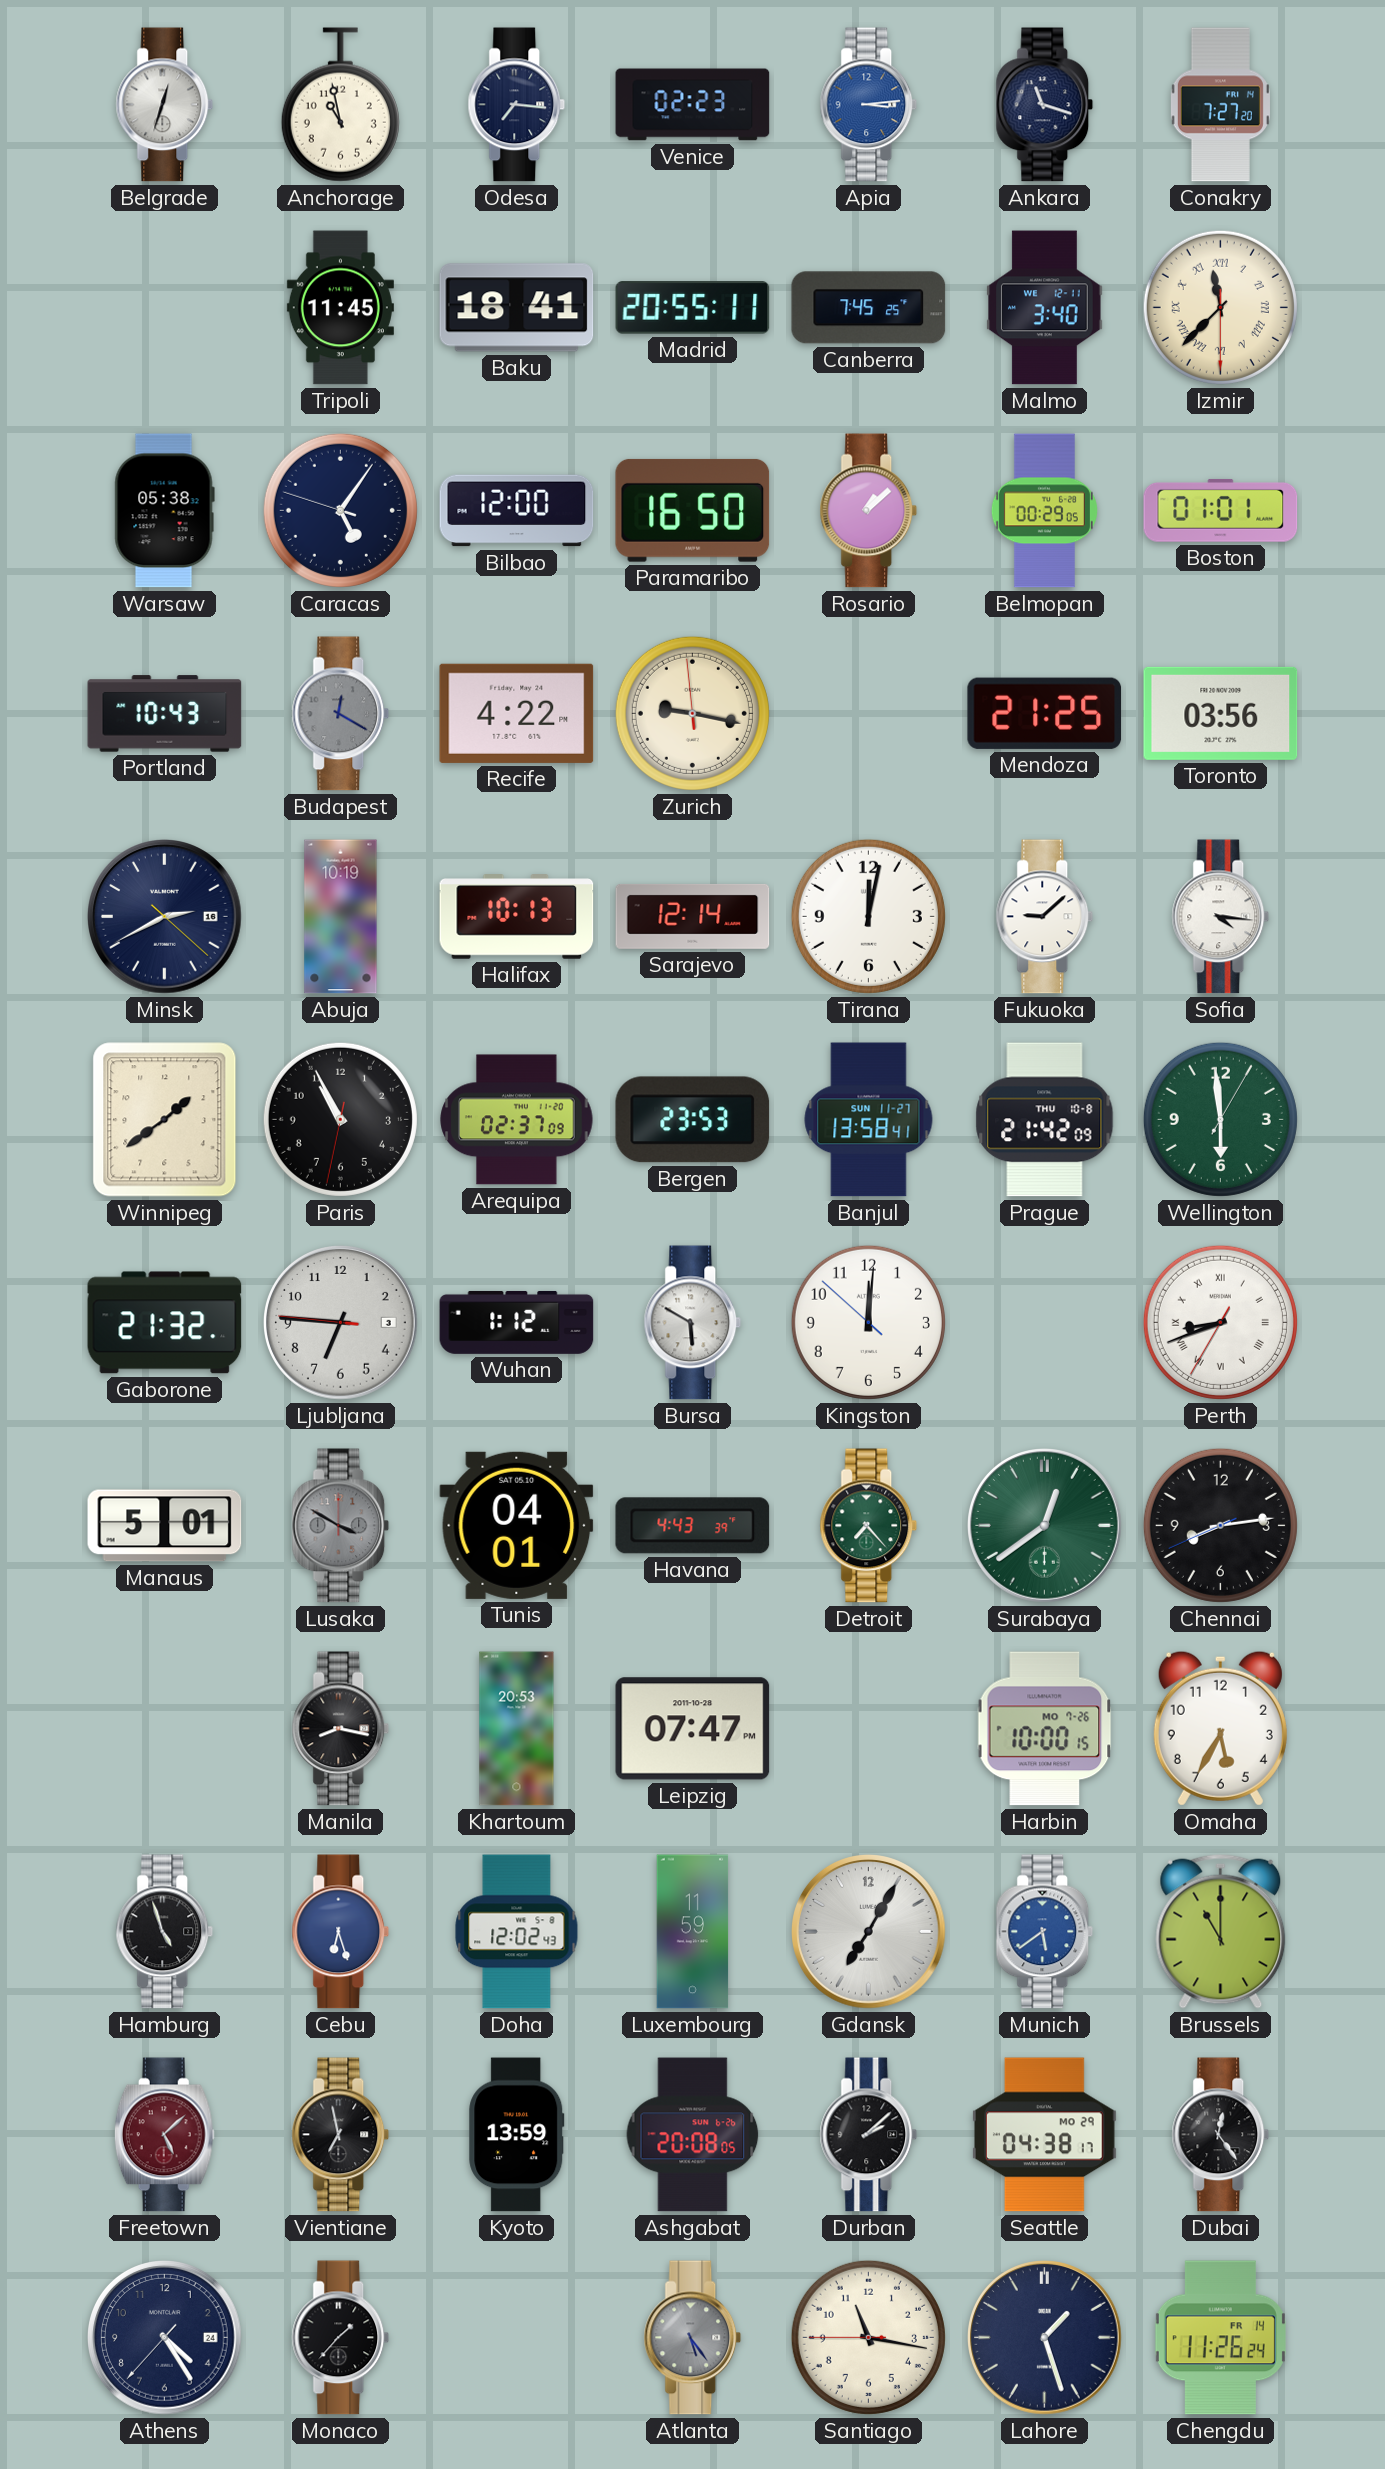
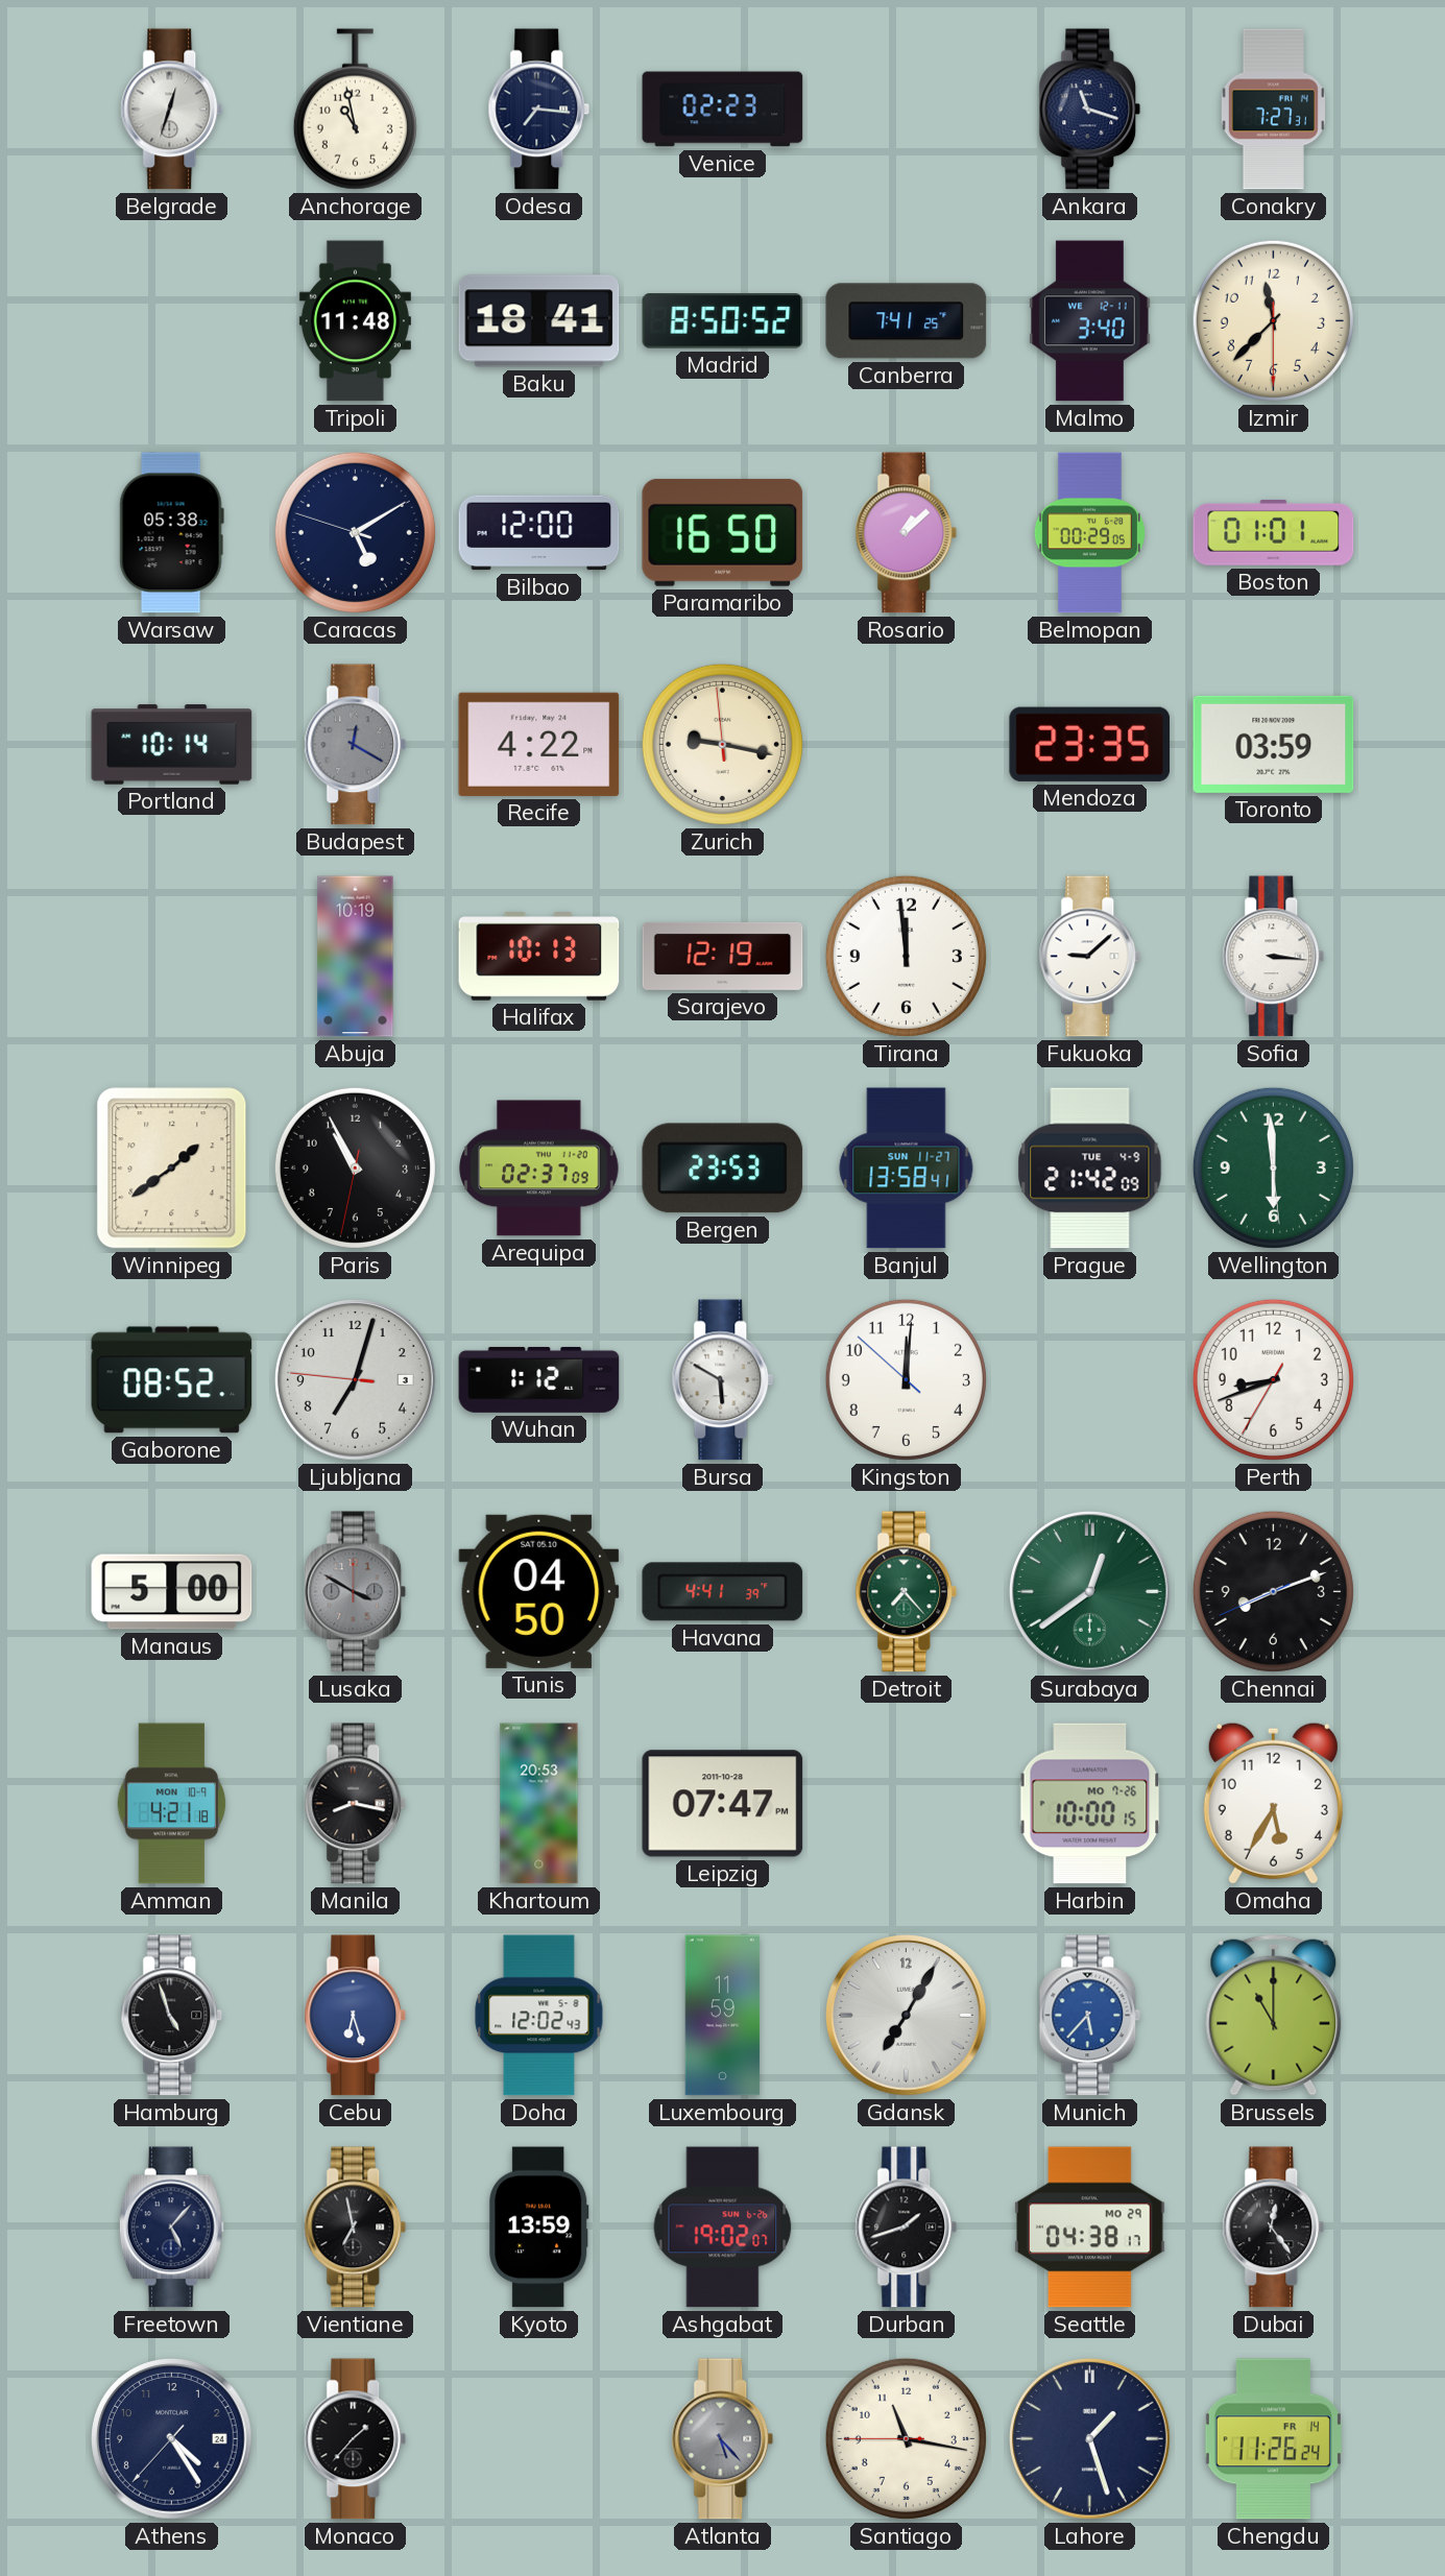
Apia: 3:14 -> none (869, 105)
Conakry: 7:27:20 -> 7:27:31 (1273, 110)
Tripoli: 11:45 -> 11:48 (355, 321)
Madrid: 20:55 -> 8:50 (723, 321)
Canberra: 7:45 -> 7:41 (907, 321)
Izmir numerals: Roman -> Arabic (1273, 320)
Caracas: 5:05 -> 5:09 (355, 532)
Portland: 10:43 -> 10:14 (172, 745)
Mendoza: 21:25 -> 23:35 (1090, 744)
Toronto: 03:56 -> 03:59 (1274, 744)
Minsk: 2:40 -> none (165, 917)
Sarajevo: 12:14 -> 12:19 (723, 956)
Tirana: 12:02 -> 11:59 (906, 956)
Sofia: 4:16 -> 3:16 (1274, 957)
Prague date: THU 10-8 -> TUE 4-9 (1090, 1169)
Wellington: 5:59:05 -> 5:59:29 (1273, 1167)
Gaborone: 21:32 -> 08:52 (172, 1380)
Ljubljana: 6:45 -> 7:02 (356, 1380)
Perth numerals: Roman -> Arabic (1273, 1379)
Manaus: 5:01 -> 5:00 (172, 1592)
Tunis: 04:01 -> 04:50 (539, 1591)
Havana: 4:43 -> 4:41 (723, 1592)
Chennai: 8:13 -> 8:11 (1273, 1591)
Amman: none -> 4:21 (172, 1804)
Munich: 5:39 -> 5:37 (1090, 2016)
Freetown: 5:08 -> 5:07 (171, 2228)
Freetown dial: burgundy -> navy (171, 2228)
Ashgabat: 20:08 -> 19:02 (723, 2228)
Durban: 2:08 -> 1:42 (907, 2228)
Atlanta: 5:24 -> 5:23 (723, 2439)
